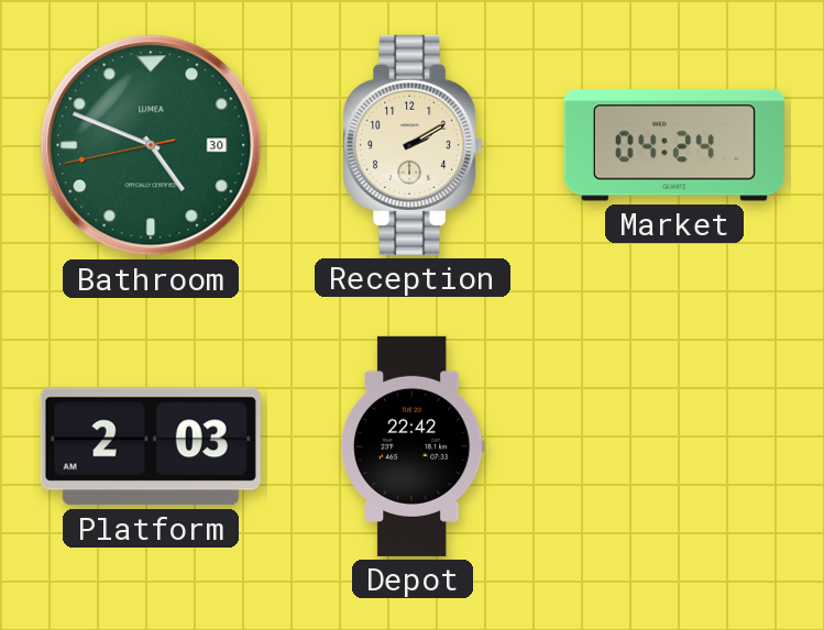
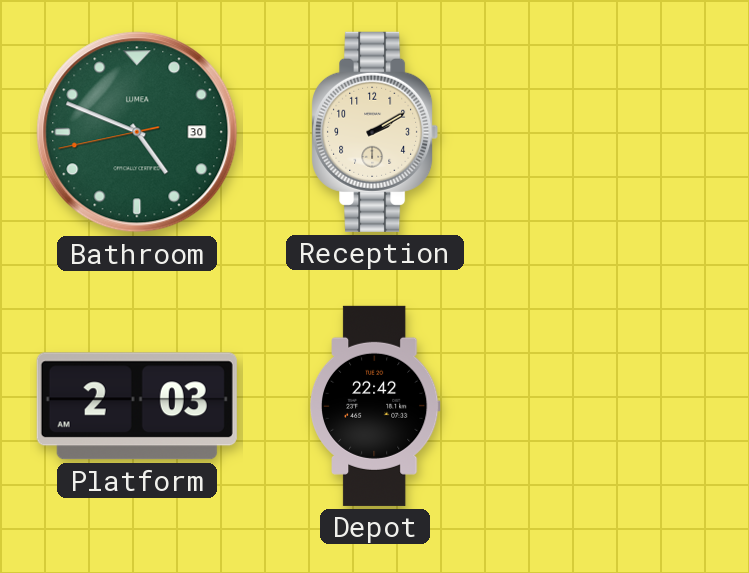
Market: 04:24 -> none (674, 145)
